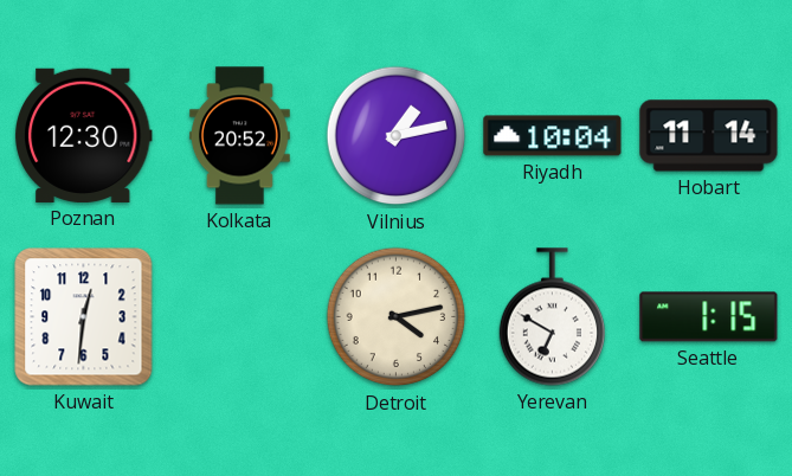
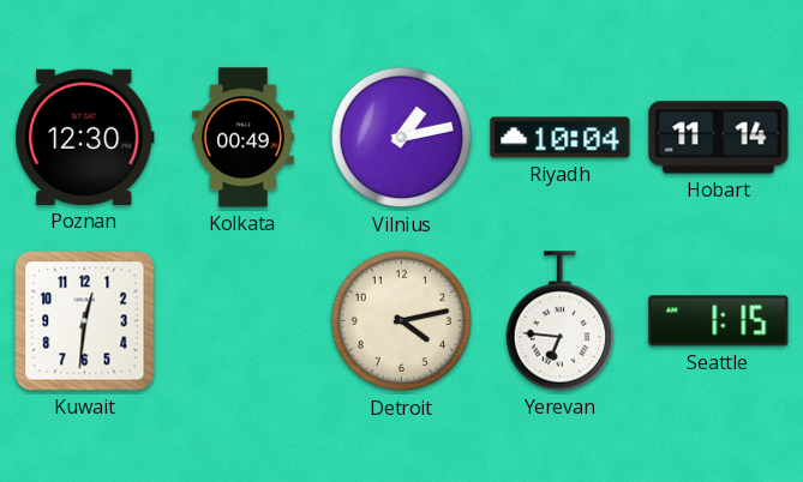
Kolkata: 20:52 -> 00:49 (242, 138)
Yerevan: 6:50 -> 6:46 (561, 321)
